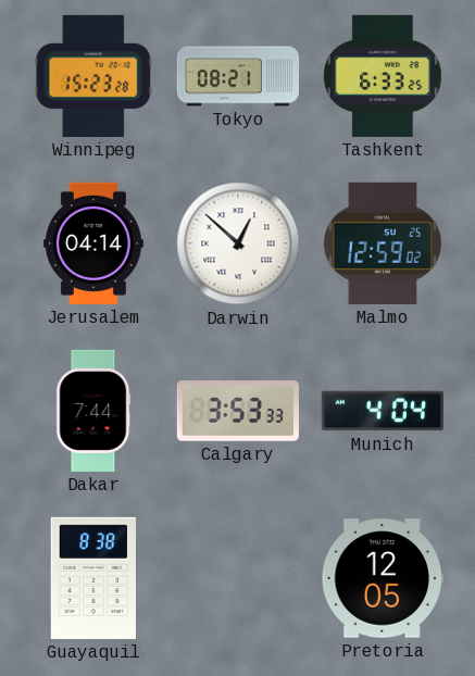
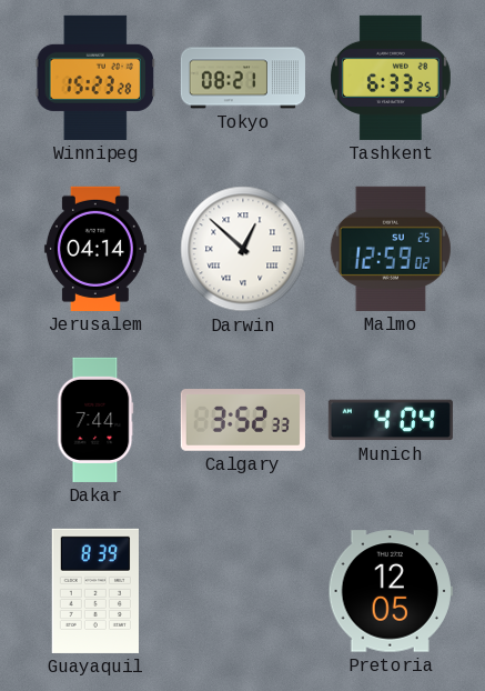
Calgary: 3:53 -> 3:52 (243, 420)
Guayaquil: 8:38 -> 8:39 (94, 591)
